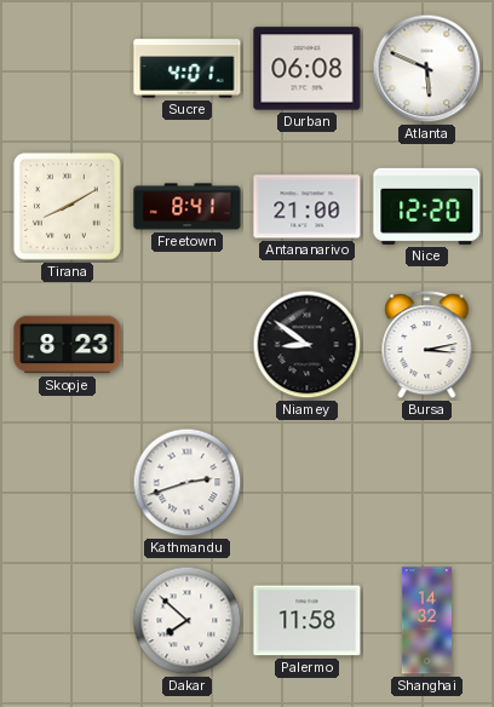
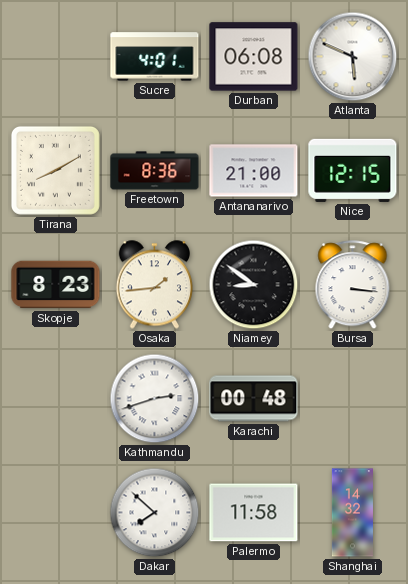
Freetown: 8:41 -> 8:36 (155, 171)
Nice: 12:20 -> 12:15 (353, 170)
Osaka: none -> 1:44 (155, 285)
Bursa: 3:13 -> 3:16 (353, 285)
Karachi: none -> 00:48 (254, 399)
